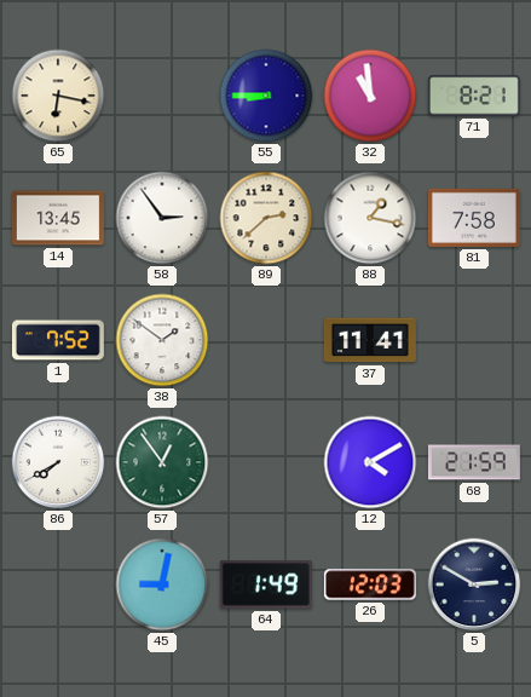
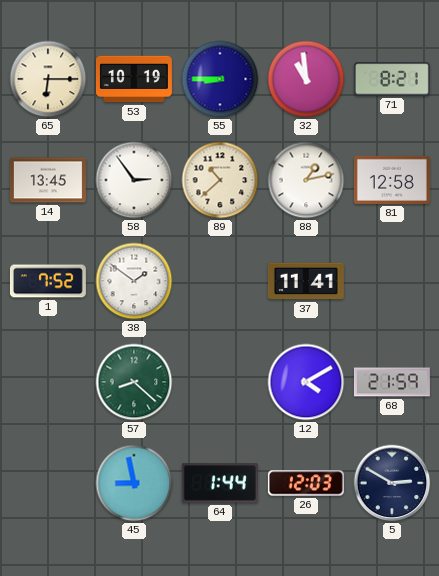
65: 6:17 -> 6:15 (48, 79)
53: none -> 10:19 (134, 79)
89: 2:38 -> 10:38 (220, 180)
88: 1:17 -> 1:13 (306, 180)
81: 7:58 -> 12:58 (392, 180)
86: 7:40 -> none (58, 462)
57: 12:54 -> 8:22 (134, 382)
45: 9:02 -> 8:58 (134, 483)
64: 1:49 -> 1:44 (220, 483)
